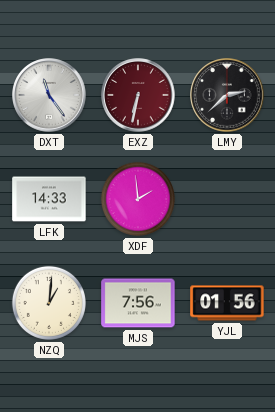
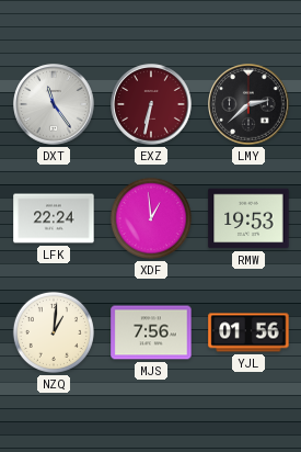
LFK: 14:33 -> 22:24 (54, 218)
XDF: 1:59 -> 12:59 (151, 218)
RMW: none -> 19:53 (248, 218)
